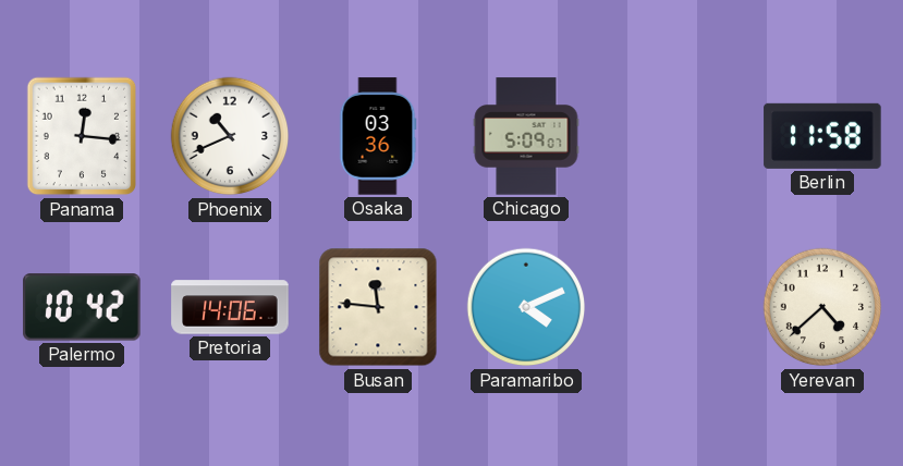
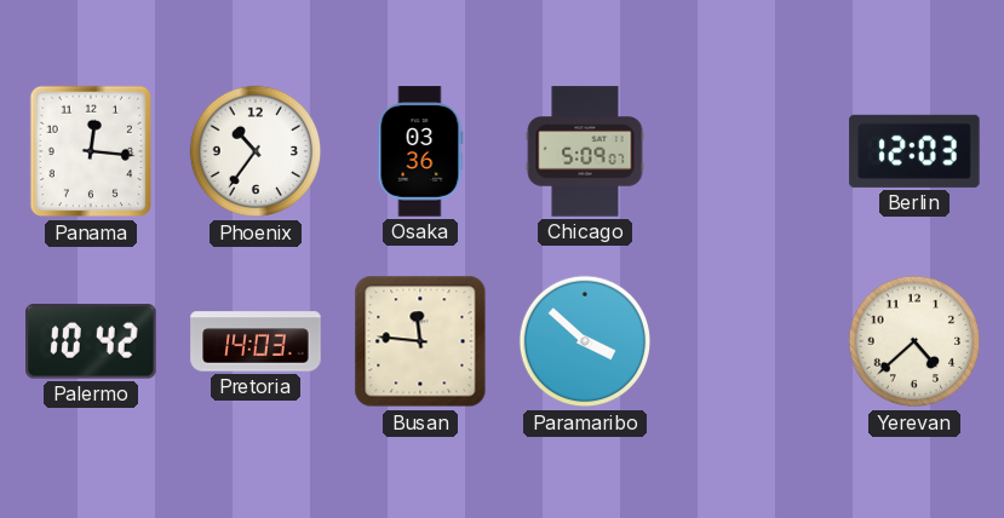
Phoenix: 10:41 -> 10:36 (256, 151)
Berlin: 11:58 -> 12:03 (914, 151)
Pretoria: 14:06 -> 14:03 (256, 341)
Paramaribo: 4:11 -> 3:52 (585, 341)
